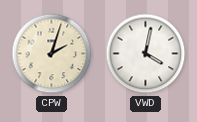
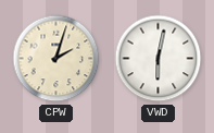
VWD: 4:02 -> 6:02 (159, 59)
